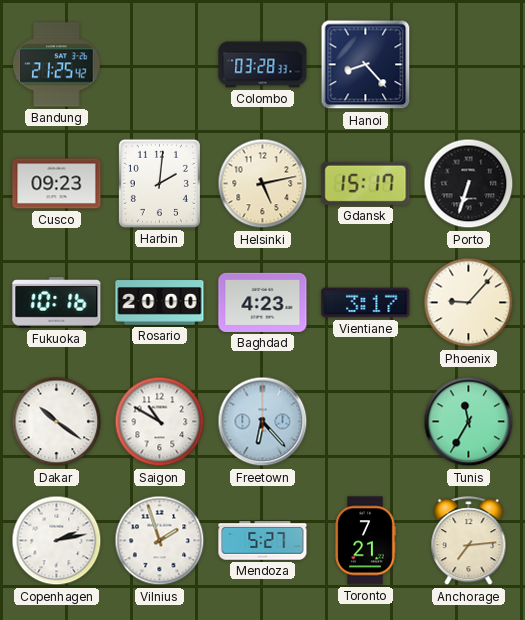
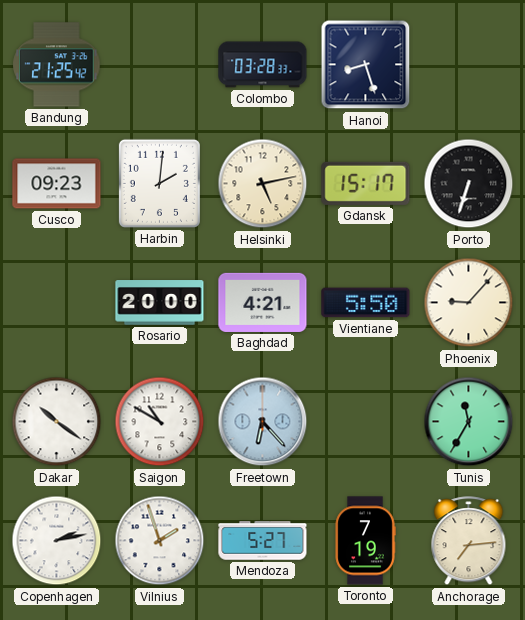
Hanoi: 8:23 -> 8:27 (366, 65)
Fukuoka: 10:16 -> none (57, 303)
Baghdad: 4:23 -> 4:21 (263, 302)
Vientiane: 3:17 -> 5:50 (366, 303)
Toronto: 7:21 -> 7:19 (365, 541)
